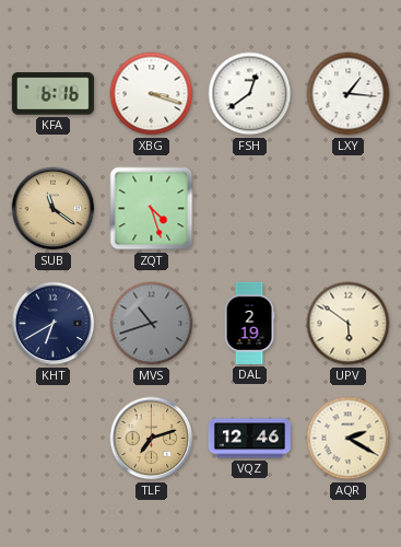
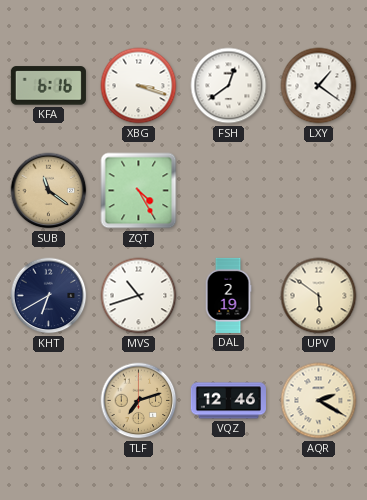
LXY: 1:16 -> 1:21 (319, 86)
ZQT: 4:27 -> 4:25 (139, 191)
MVS dial: grey -> white (139, 296)
